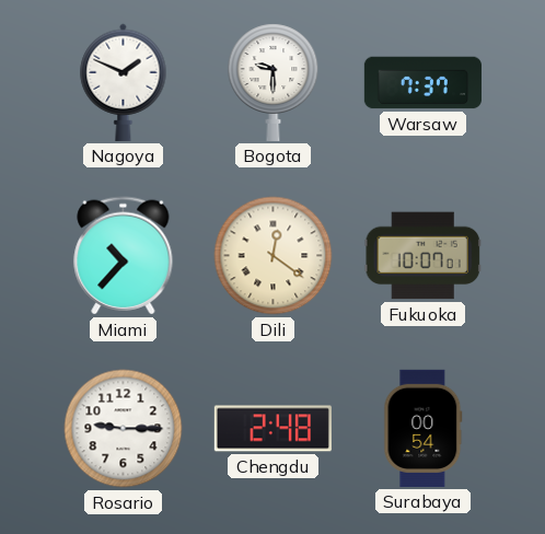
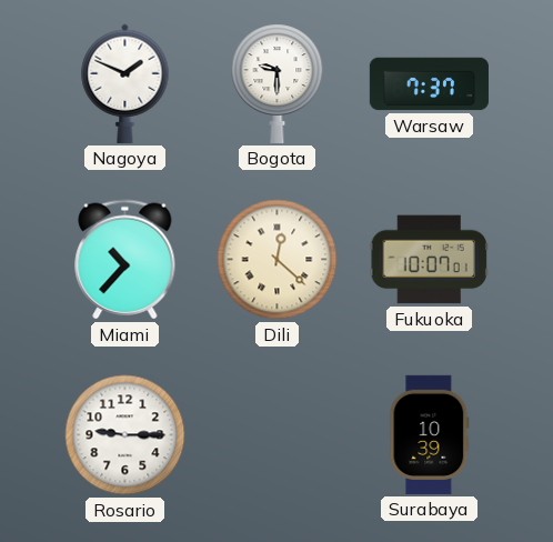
Dili: 12:21 -> 12:22 (278, 260)
Chengdu: 2:48 -> none (272, 429)
Surabaya: 00:54 -> 10:39 (430, 434)
